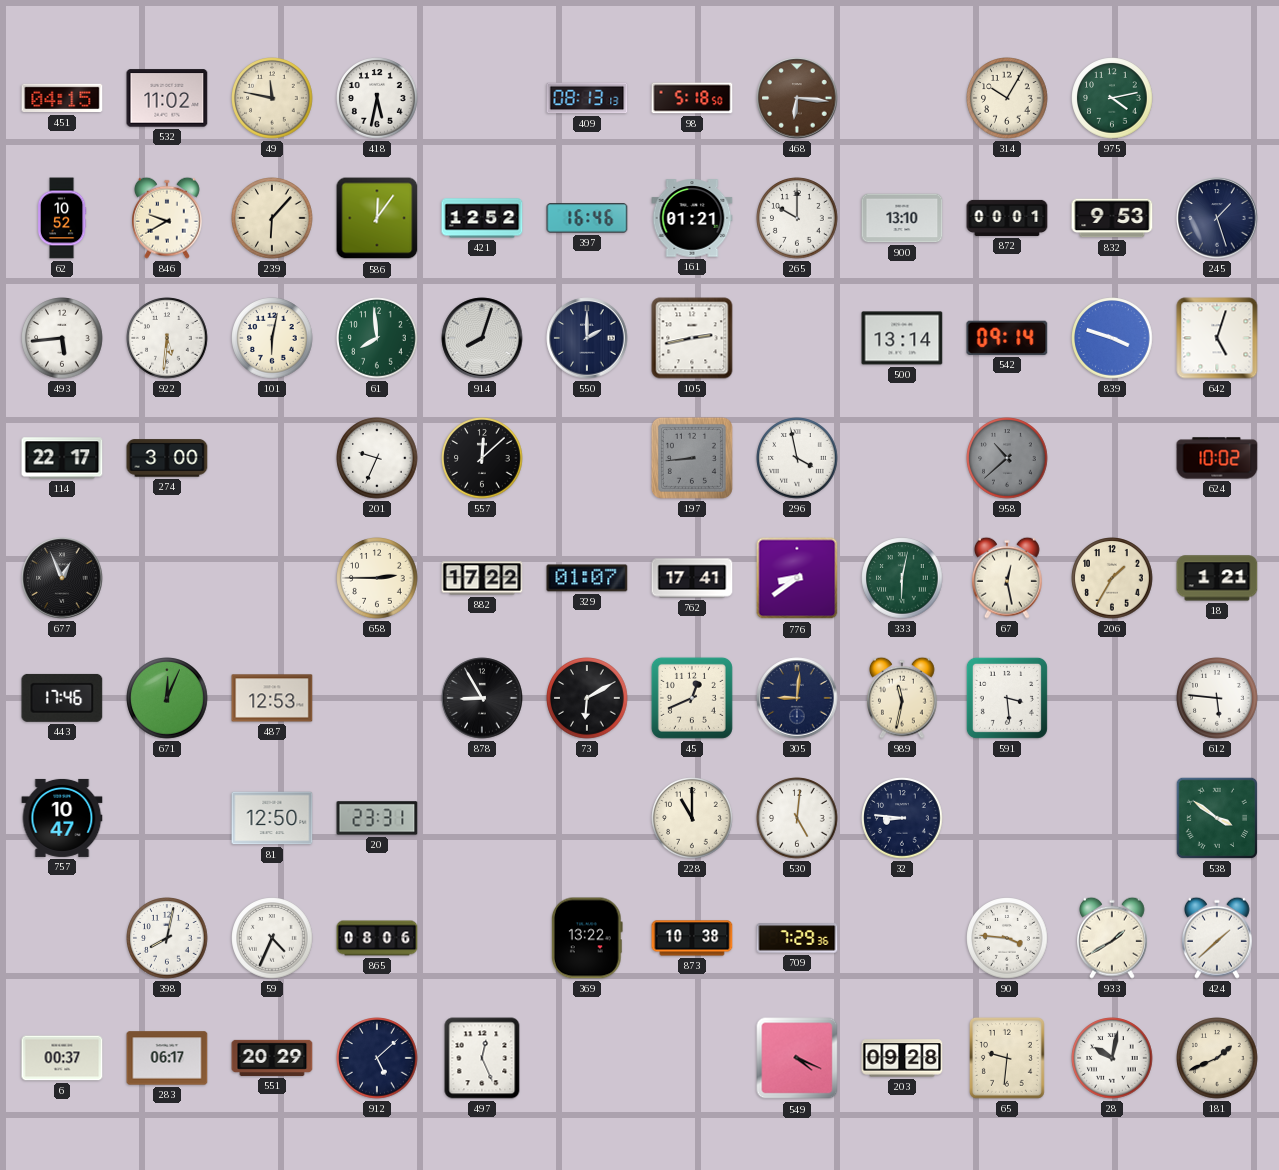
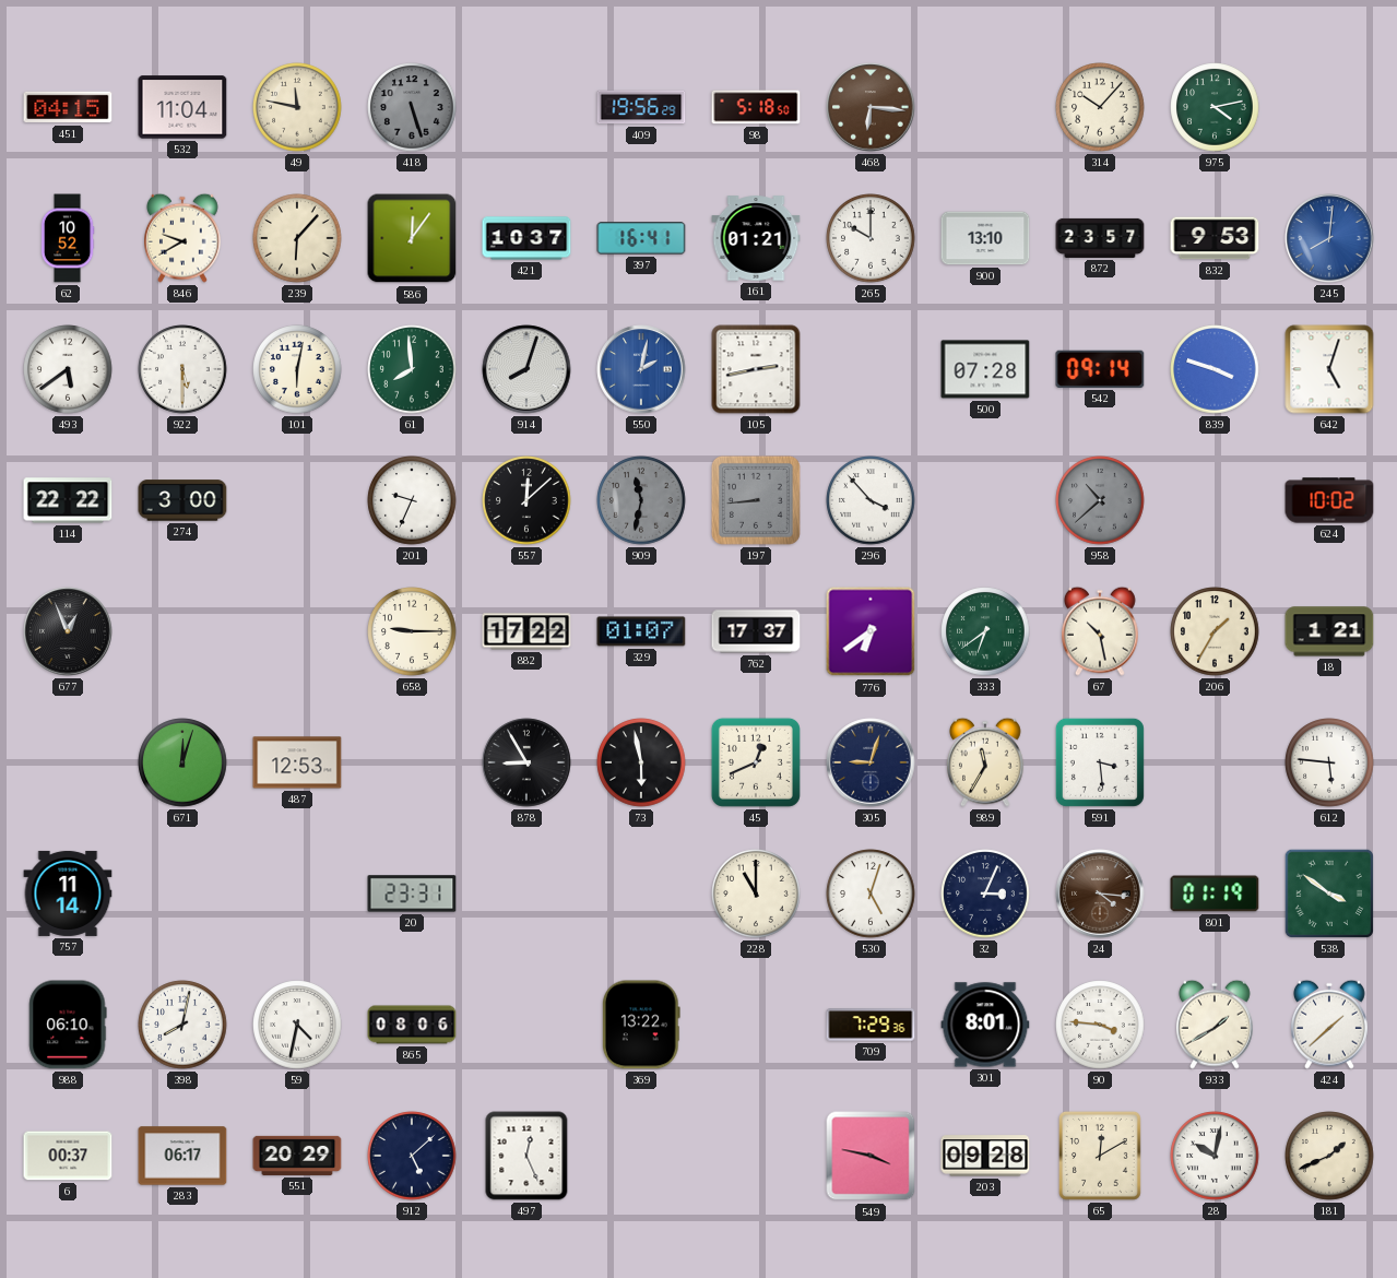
532: 11:02 -> 11:04 (182, 107)
418: 5:32 -> 5:27 (412, 107)
418 dial: white -> grey (412, 107)
409: 08:13 -> 19:56 (641, 107)
314: 10:05 -> 10:07 (1100, 107)
421: 12:52 -> 10:37 (526, 238)
397: 16:46 -> 16:41 (641, 238)
872: 00:01 -> 23:57 (1100, 238)
245: 1:27 -> 8:01 (1329, 238)
245 dial: navy -> blue (1329, 238)
493: 5:44 -> 5:39 (68, 369)
922: 5:31 -> 5:30 (182, 369)
550: 2:00 -> 2:02 (641, 369)
550 dial: navy -> blue (641, 369)
500: 13:14 -> 07:28 (985, 369)
114: 22:17 -> 22:22 (68, 500)
909: none -> 11:32 (641, 500)
296: 3:58 -> 3:53 (871, 500)
658: 2:45 -> 9:15 (412, 631)
762: 17:41 -> 17:37 (756, 631)
776: 8:39 -> 6:39 (871, 631)
333: 6:02 -> 6:39 (985, 631)
67: 12:28 -> 10:28 (1101, 631)
443: 17:46 -> none (62, 698)
671: 12:04 -> 12:03 (182, 762)
73: 6:10 -> 5:58 (641, 762)
305: 9:01 -> 9:03 (871, 762)
989: 11:32 -> 11:35 (986, 762)
757: 10:47 -> 11:14 (68, 894)
81: 12:50 -> none (272, 818)
530: 5:01 -> 5:03 (871, 894)
32: 8:46 -> 3:04 (985, 894)
24: none -> 4:16 (1100, 894)
801: none -> 01:19 (1215, 894)
988: none -> 06:10 (68, 1025)
59: 4:34 -> 4:32 (297, 1025)
873: 10:38 -> none (692, 938)
301: none -> 8:01 (985, 1025)
549: 4:19 -> 3:47 (871, 1156)
65: 9:31 -> 12:10 (1100, 1156)
